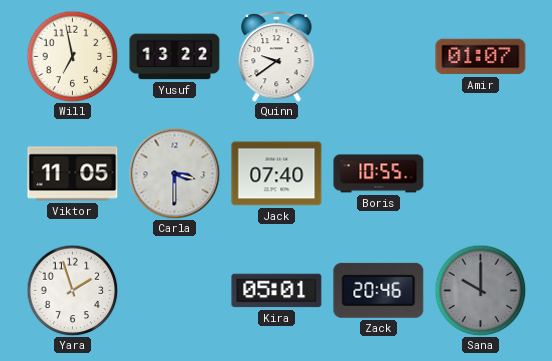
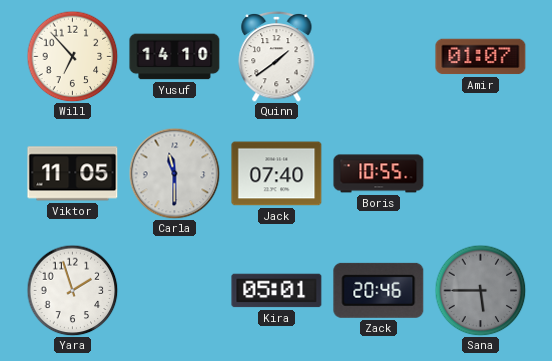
Will: 6:58 -> 6:53 (72, 56)
Yusuf: 13:22 -> 14:10 (175, 57)
Quinn: 9:39 -> 1:39 (277, 56)
Carla: 3:30 -> 11:30 (174, 173)
Sana: 10:00 -> 5:45 (480, 290)
